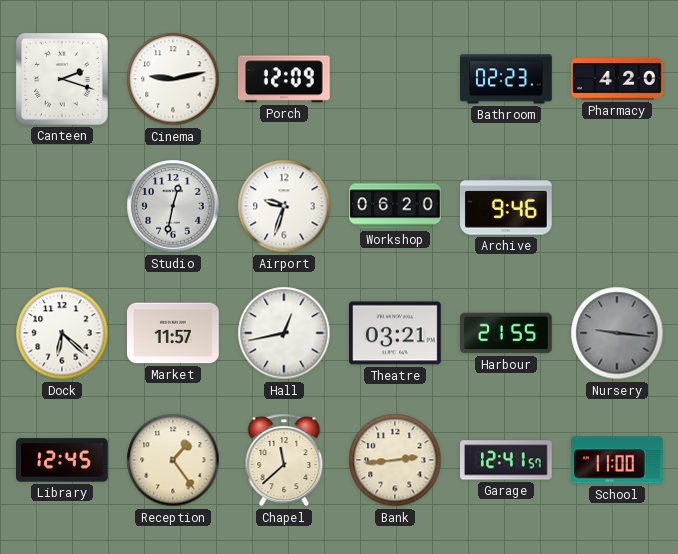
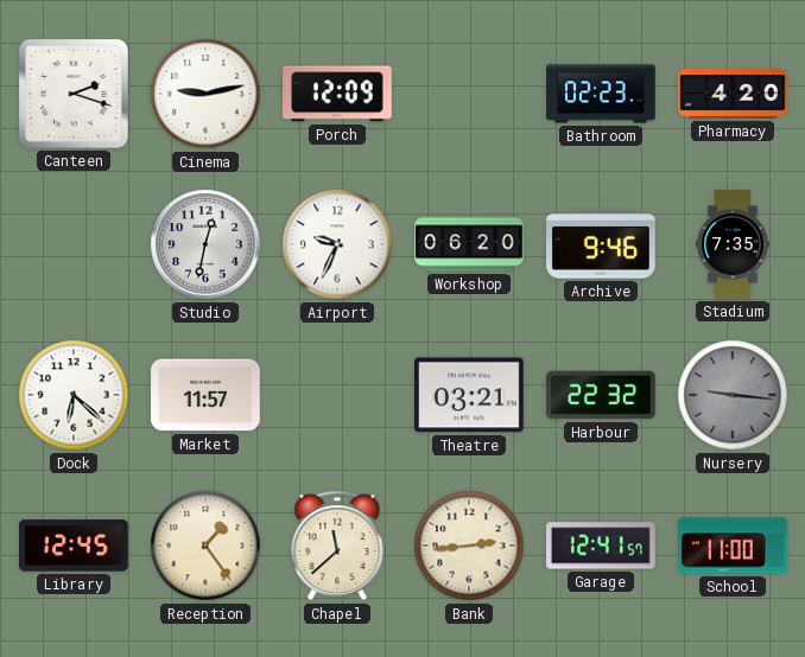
Airport: 9:33 -> 9:34 (337, 244)
Stadium: none -> 7:35 (733, 244)
Hall: 12:43 -> none (284, 333)
Harbour: 21:55 -> 22:32 (601, 395)
